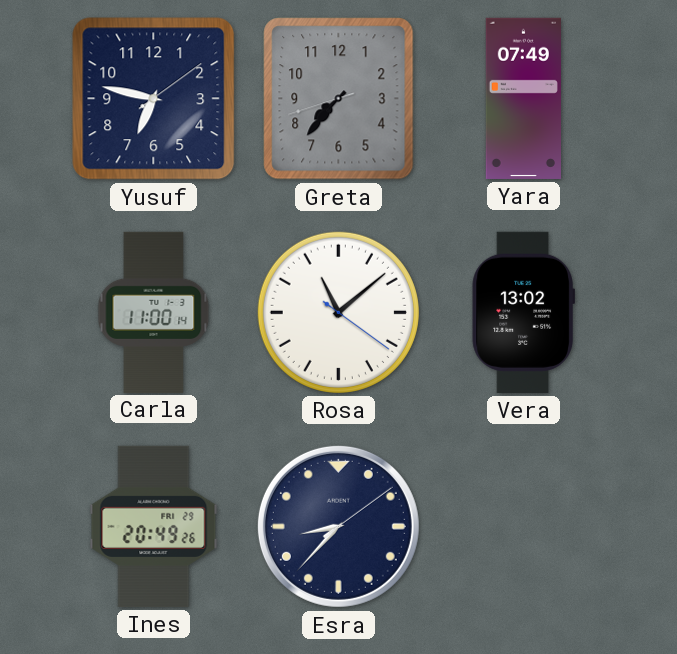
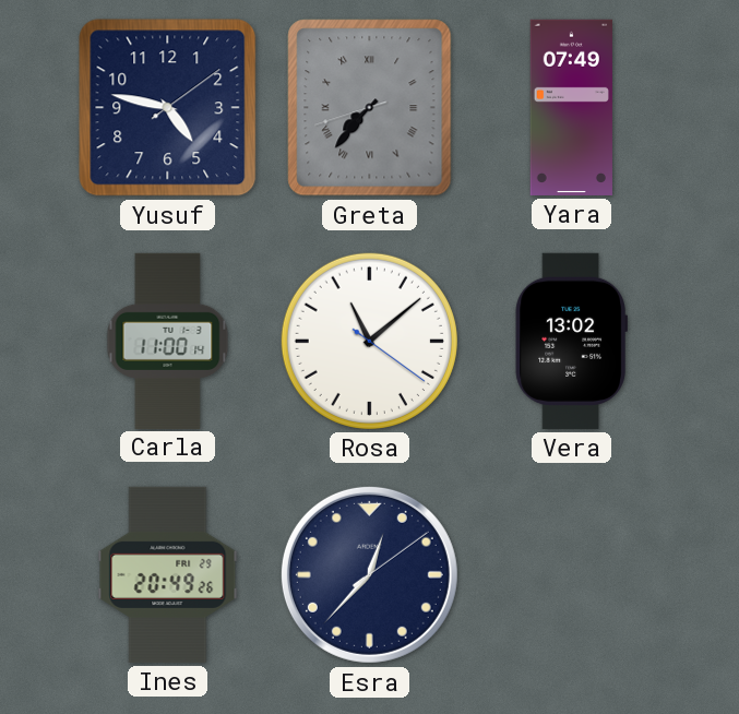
Yusuf: 6:47 -> 4:47 (168, 108)
Greta numerals: Arabic -> Roman (370, 108)
Esra: 8:37 -> 12:37 (369, 574)
